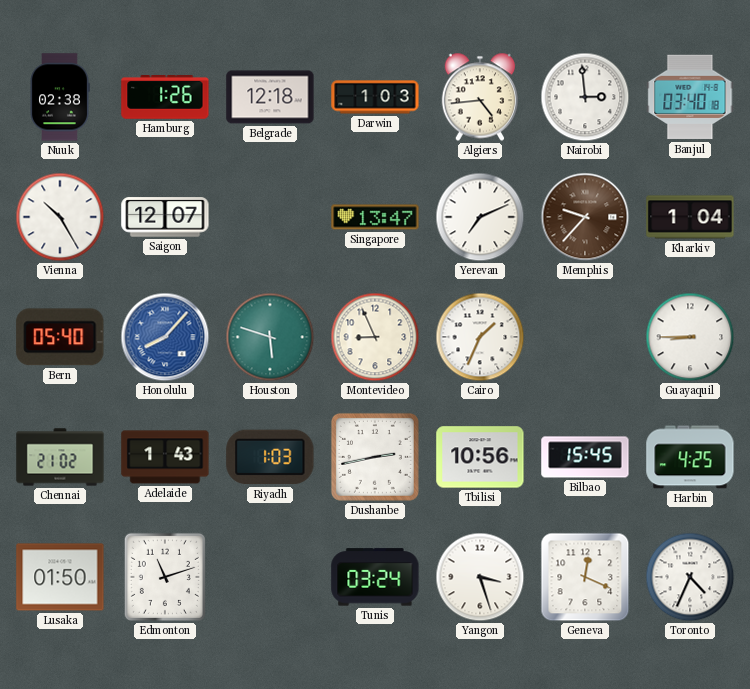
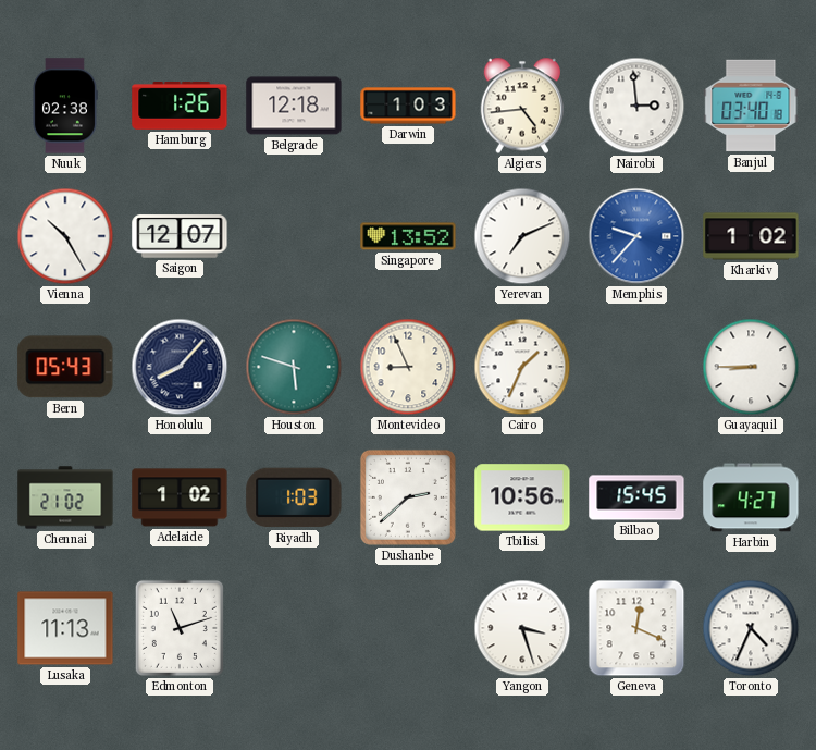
Singapore: 13:47 -> 13:52 (408, 236)
Memphis dial: brown -> blue (636, 236)
Kharkiv: 1:04 -> 1:02 (751, 236)
Bern: 05:40 -> 05:43 (65, 367)
Honolulu dial: blue -> navy (180, 367)
Adelaide: 1:43 -> 1:02 (180, 497)
Dushanbe: 2:43 -> 2:38 (408, 497)
Harbin: 4:25 -> 4:27 (751, 497)
Lusaka: 01:50 -> 11:13 (65, 628)
Tunis: 03:24 -> none (375, 577)
